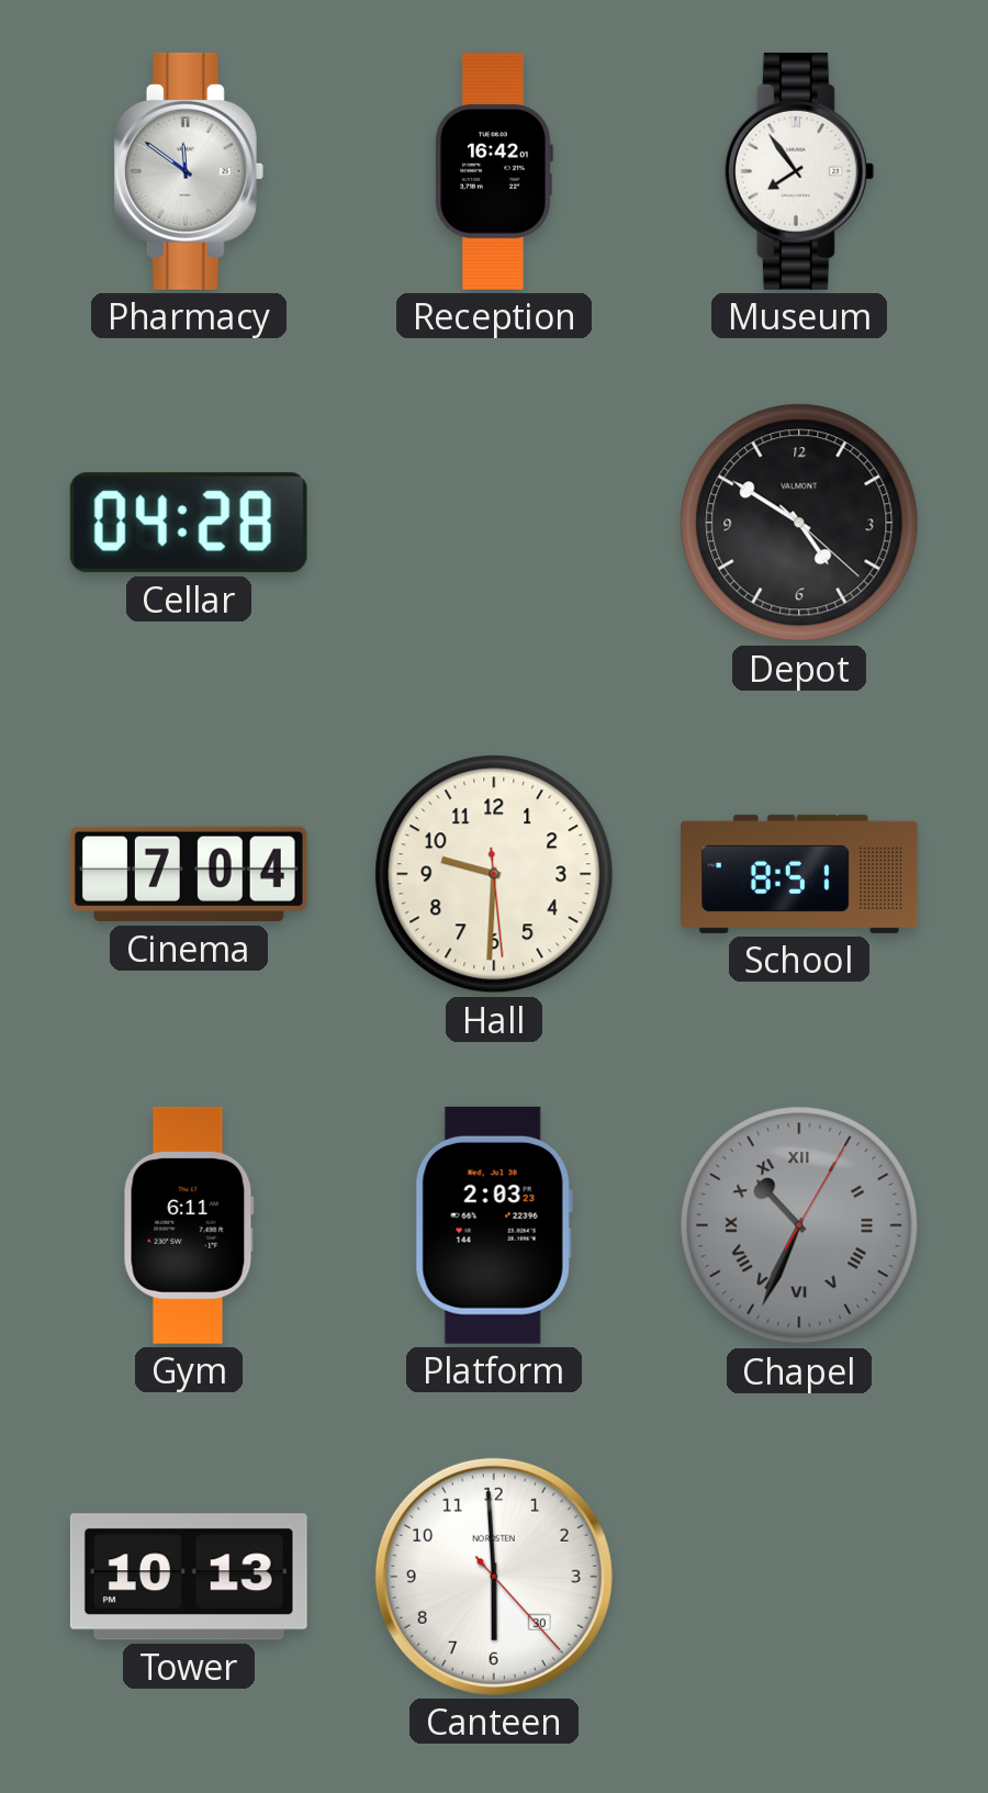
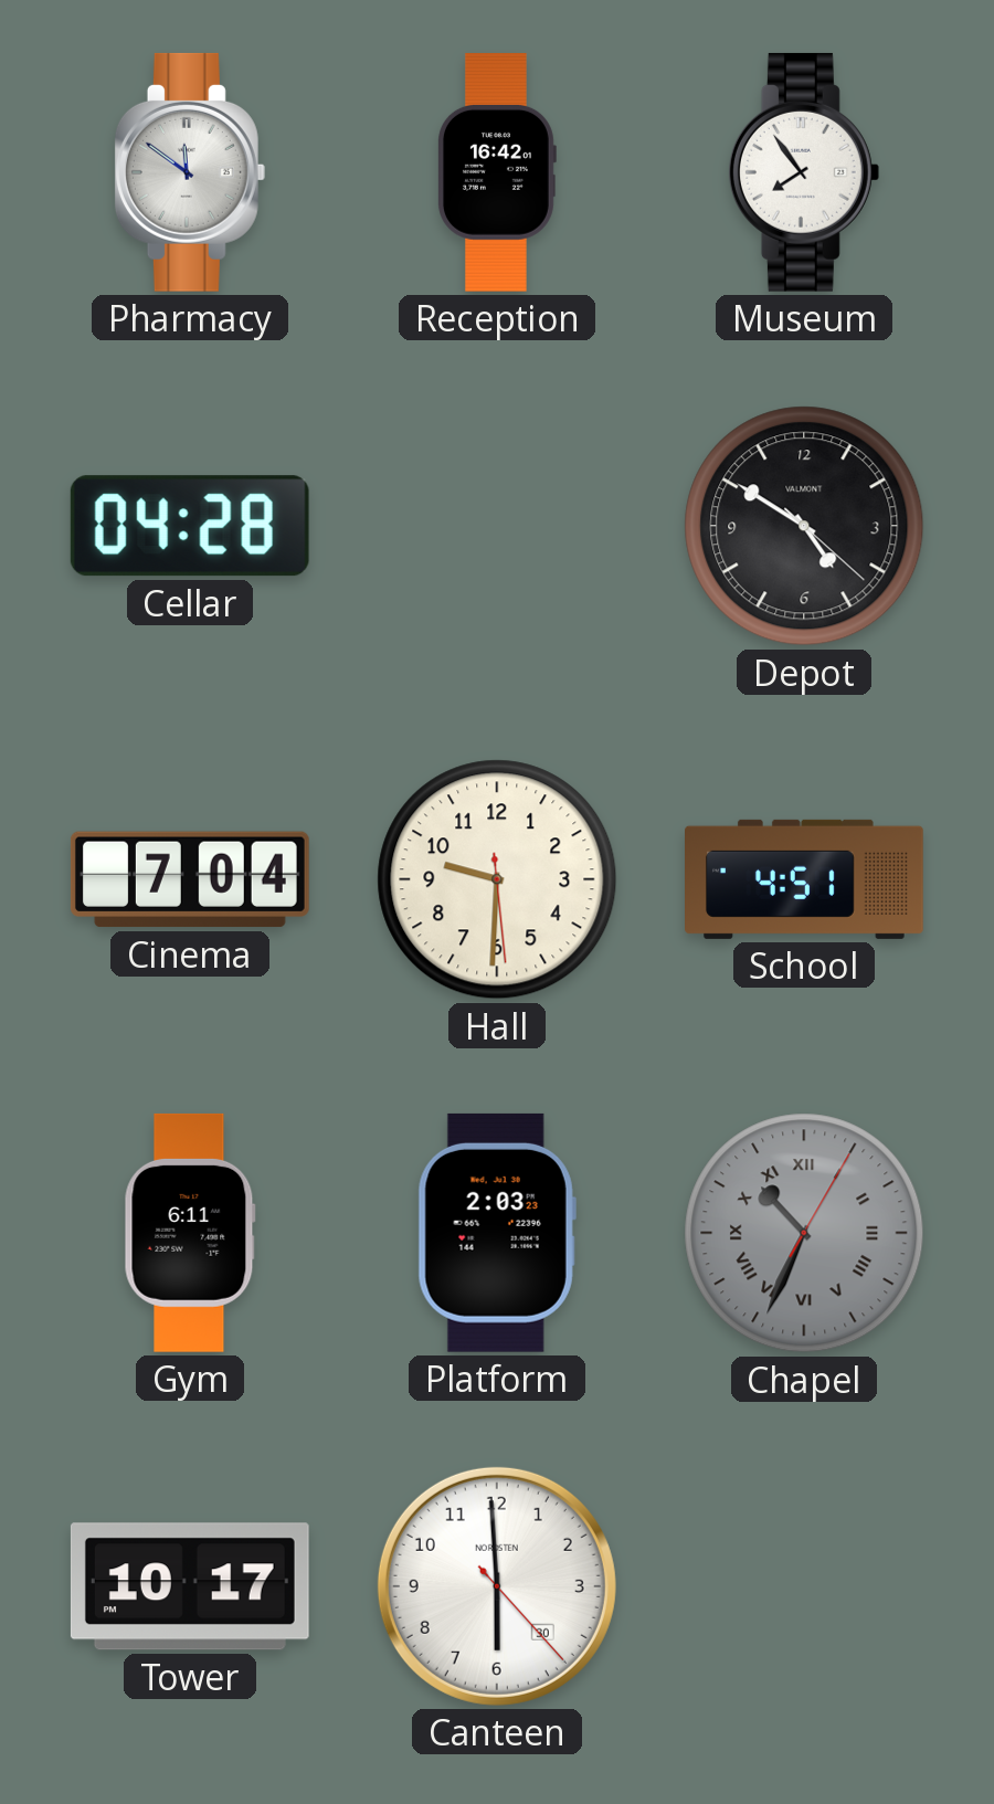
School: 8:51 -> 4:51 (805, 879)
Tower: 10:13 -> 10:17 (190, 1586)
